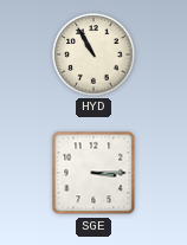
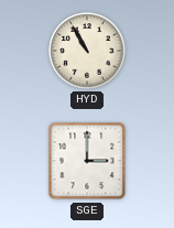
SGE: 3:15 -> 3:00 (87, 161)
